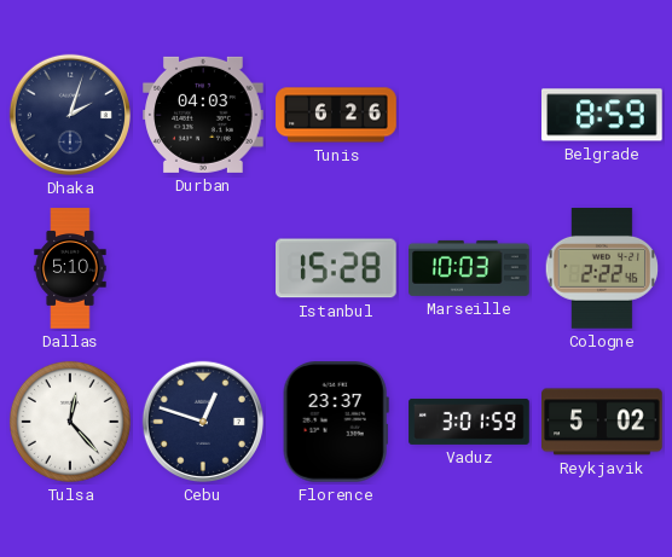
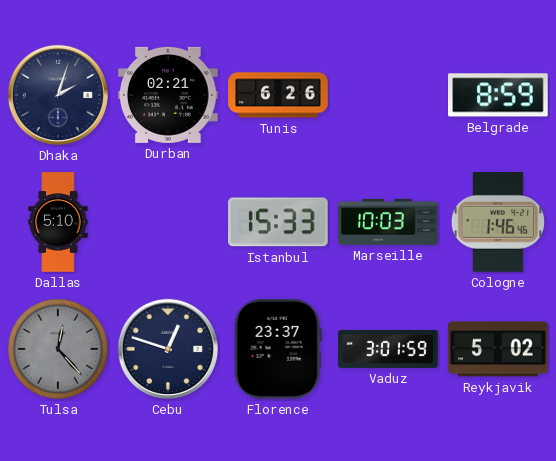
Durban: 04:03 -> 02:21 (168, 95)
Istanbul: 15:28 -> 15:33 (279, 222)
Cologne: 2:22 -> 1:46 (498, 223)
Tulsa dial: white -> grey (58, 349)
